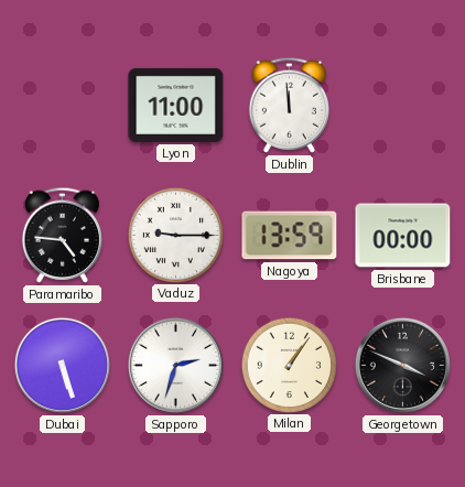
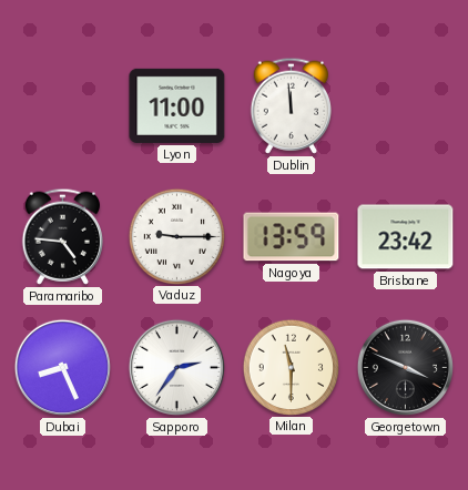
Brisbane: 00:00 -> 23:42 (406, 237)
Dubai: 5:27 -> 8:26 (62, 367)
Sapporo: 2:33 -> 2:36 (176, 367)
Milan: 1:06 -> 11:30 (291, 367)
